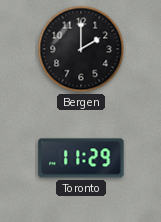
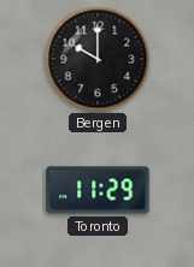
Bergen: 2:00 -> 10:00 (98, 59)
